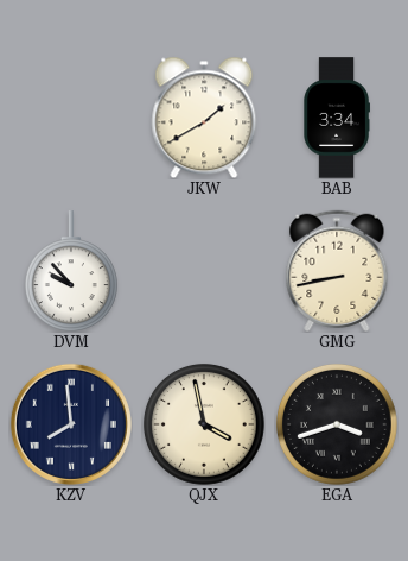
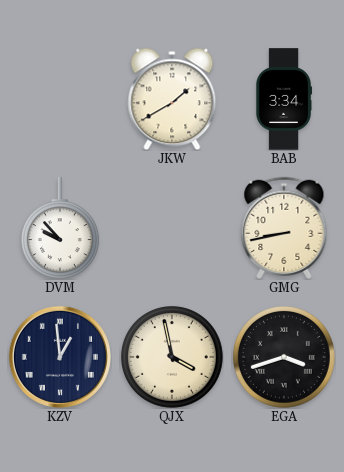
KZV: 7:59 -> 12:59 (60, 357)
